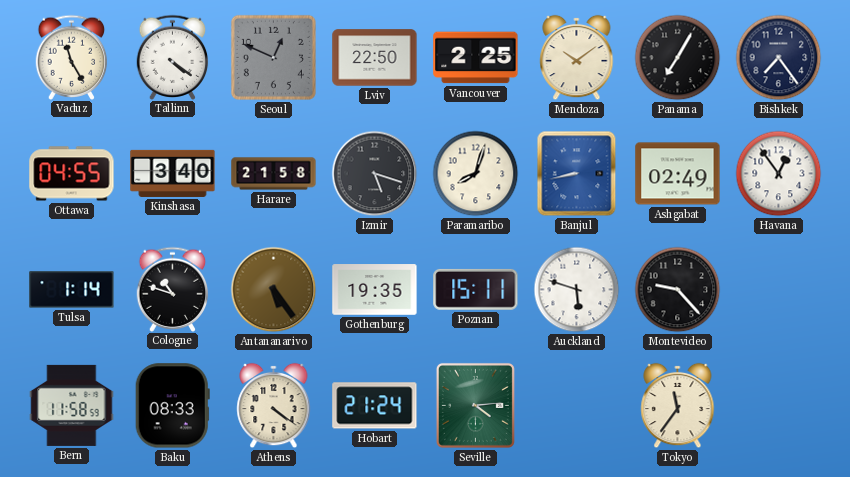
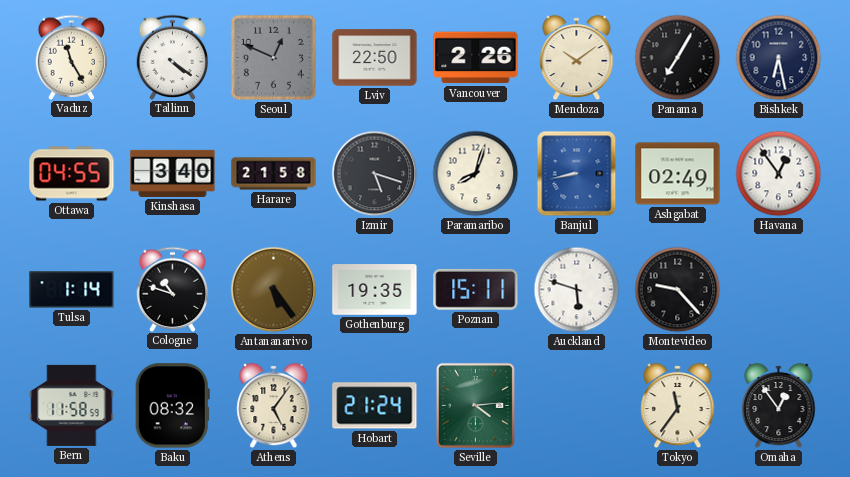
Vancouver: 2:25 -> 2:26 (476, 58)
Bishkek: 7:24 -> 6:28 (779, 58)
Baku: 08:33 -> 08:32 (172, 406)
Athens: 4:21 -> 5:06 (274, 406)
Omaha: none -> 12:54 (779, 406)
